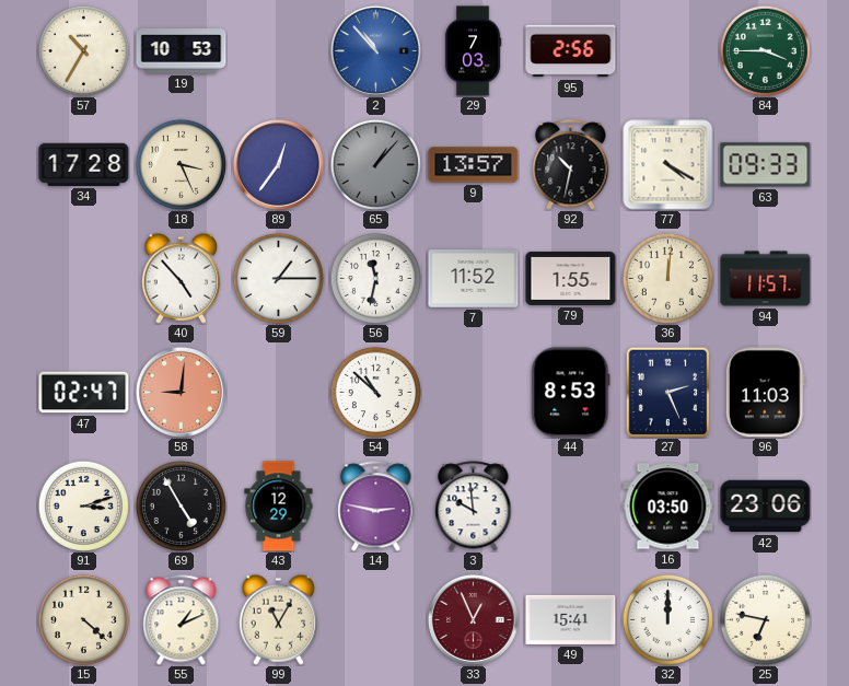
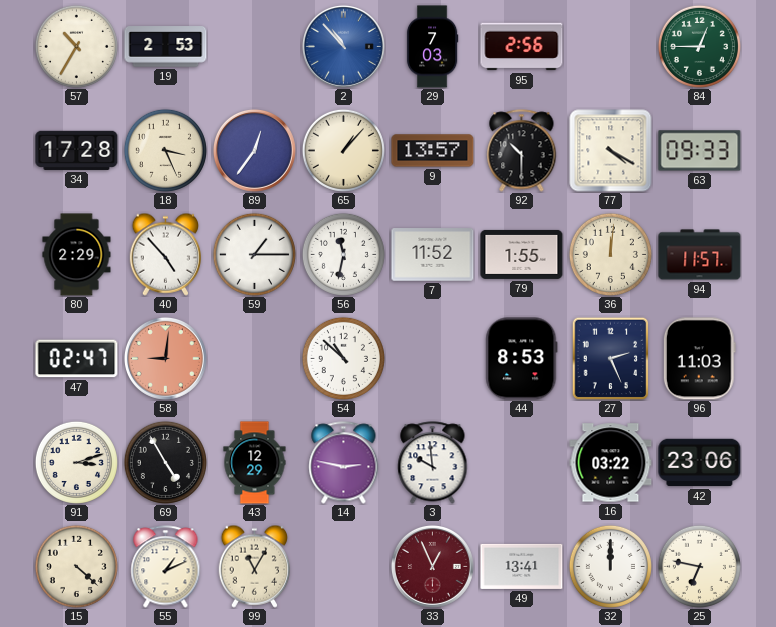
19: 10:53 -> 2:53 (166, 47)
84: 3:45 -> 12:45 (699, 46)
65 dial: grey -> cream (343, 150)
92: 10:32 -> 10:30 (522, 151)
80: none -> 2:29 (77, 255)
16: 03:50 -> 03:22 (611, 463)
49: 15:41 -> 13:41 (522, 566)
